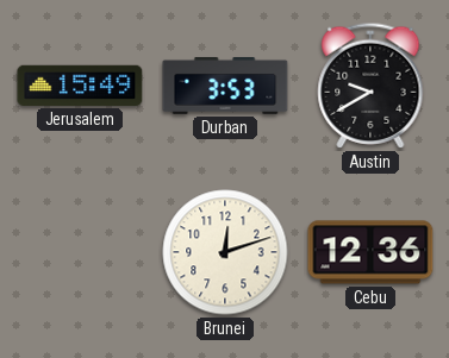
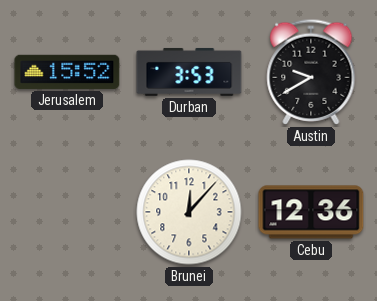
Jerusalem: 15:49 -> 15:52 (67, 72)
Brunei: 12:12 -> 12:07 (189, 212)
